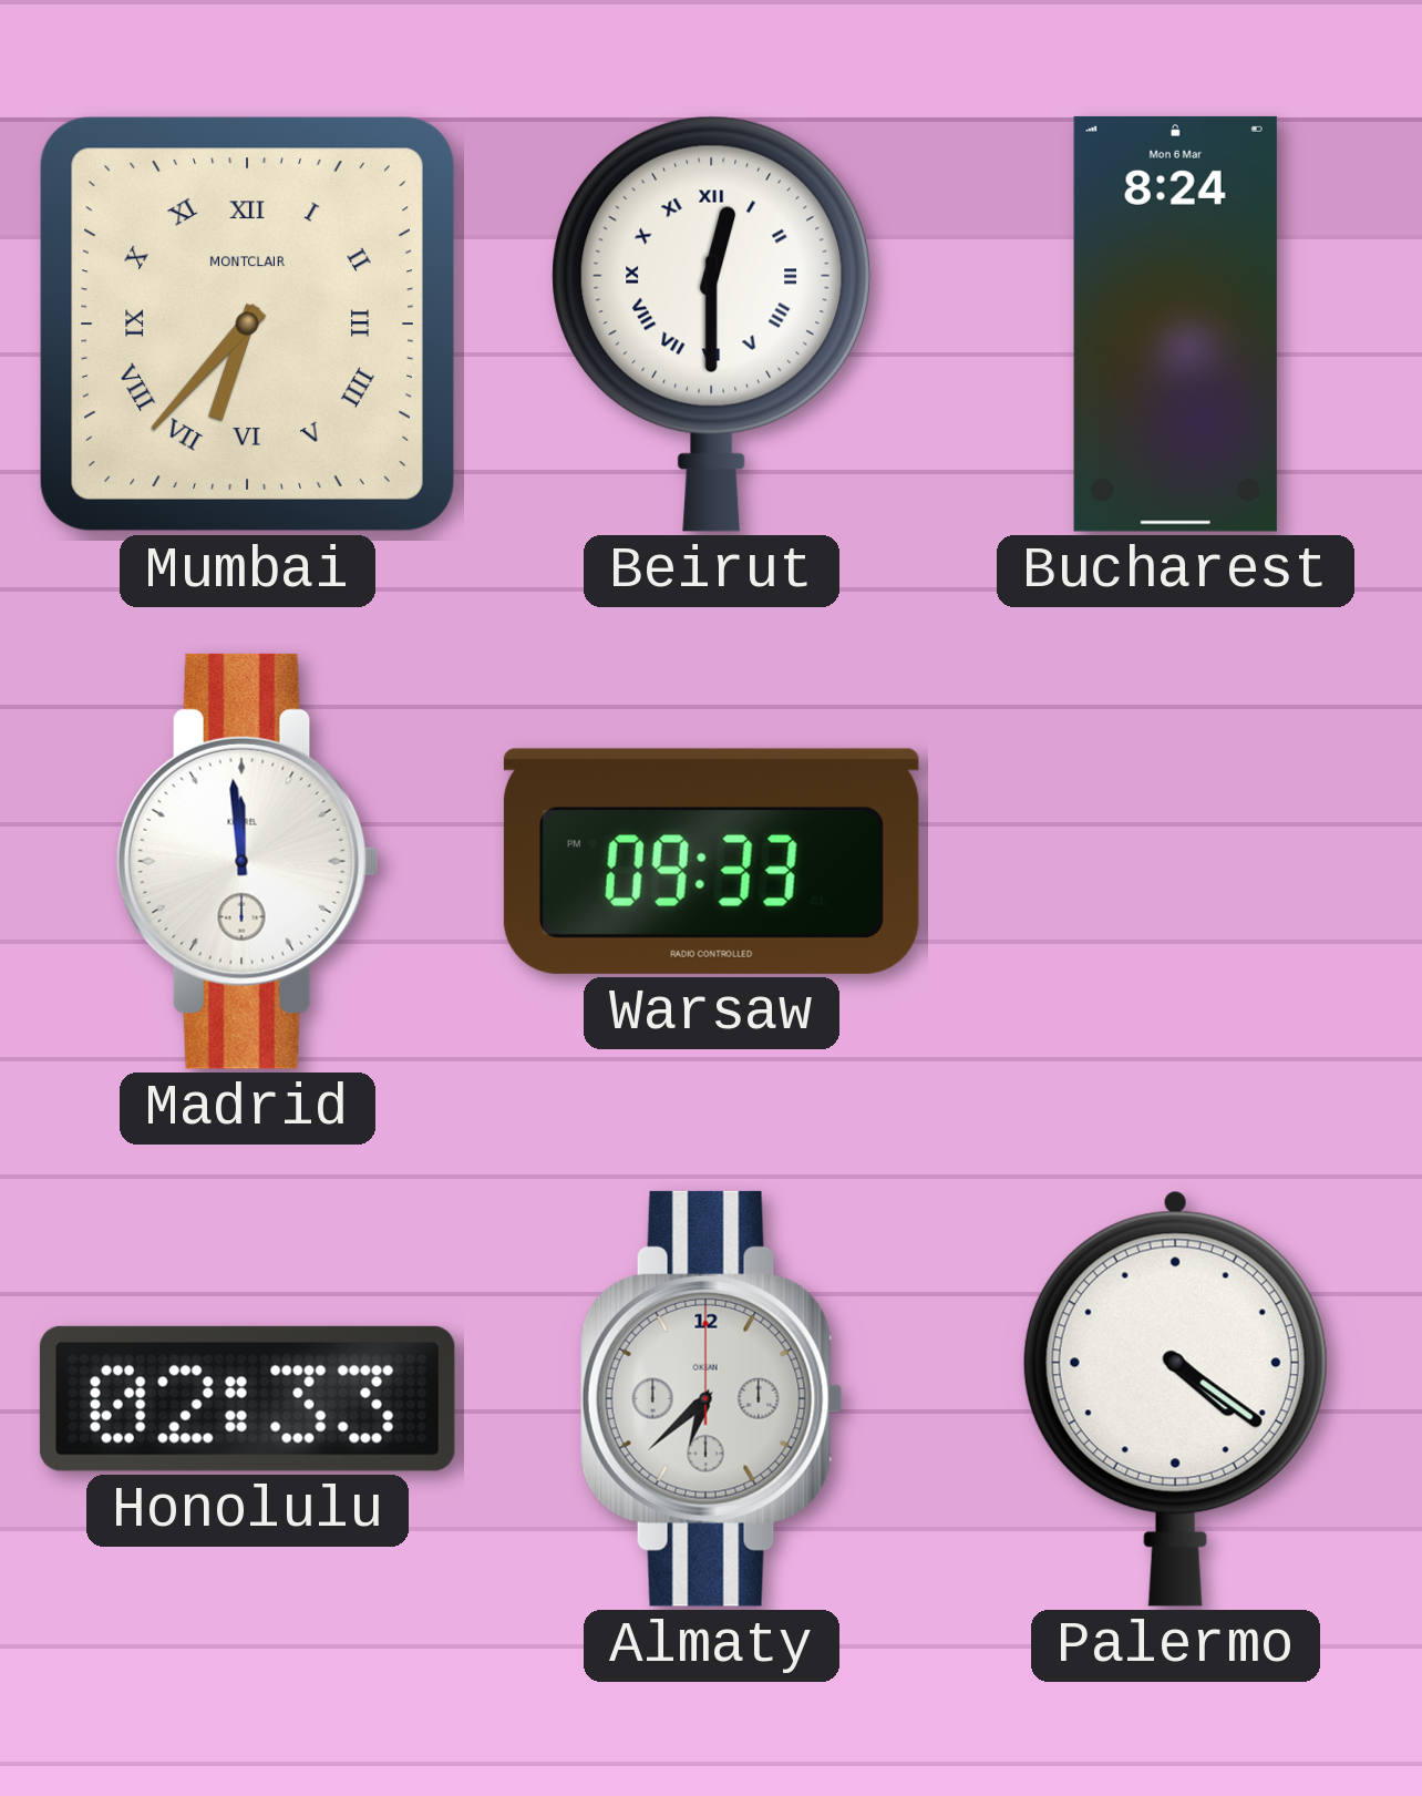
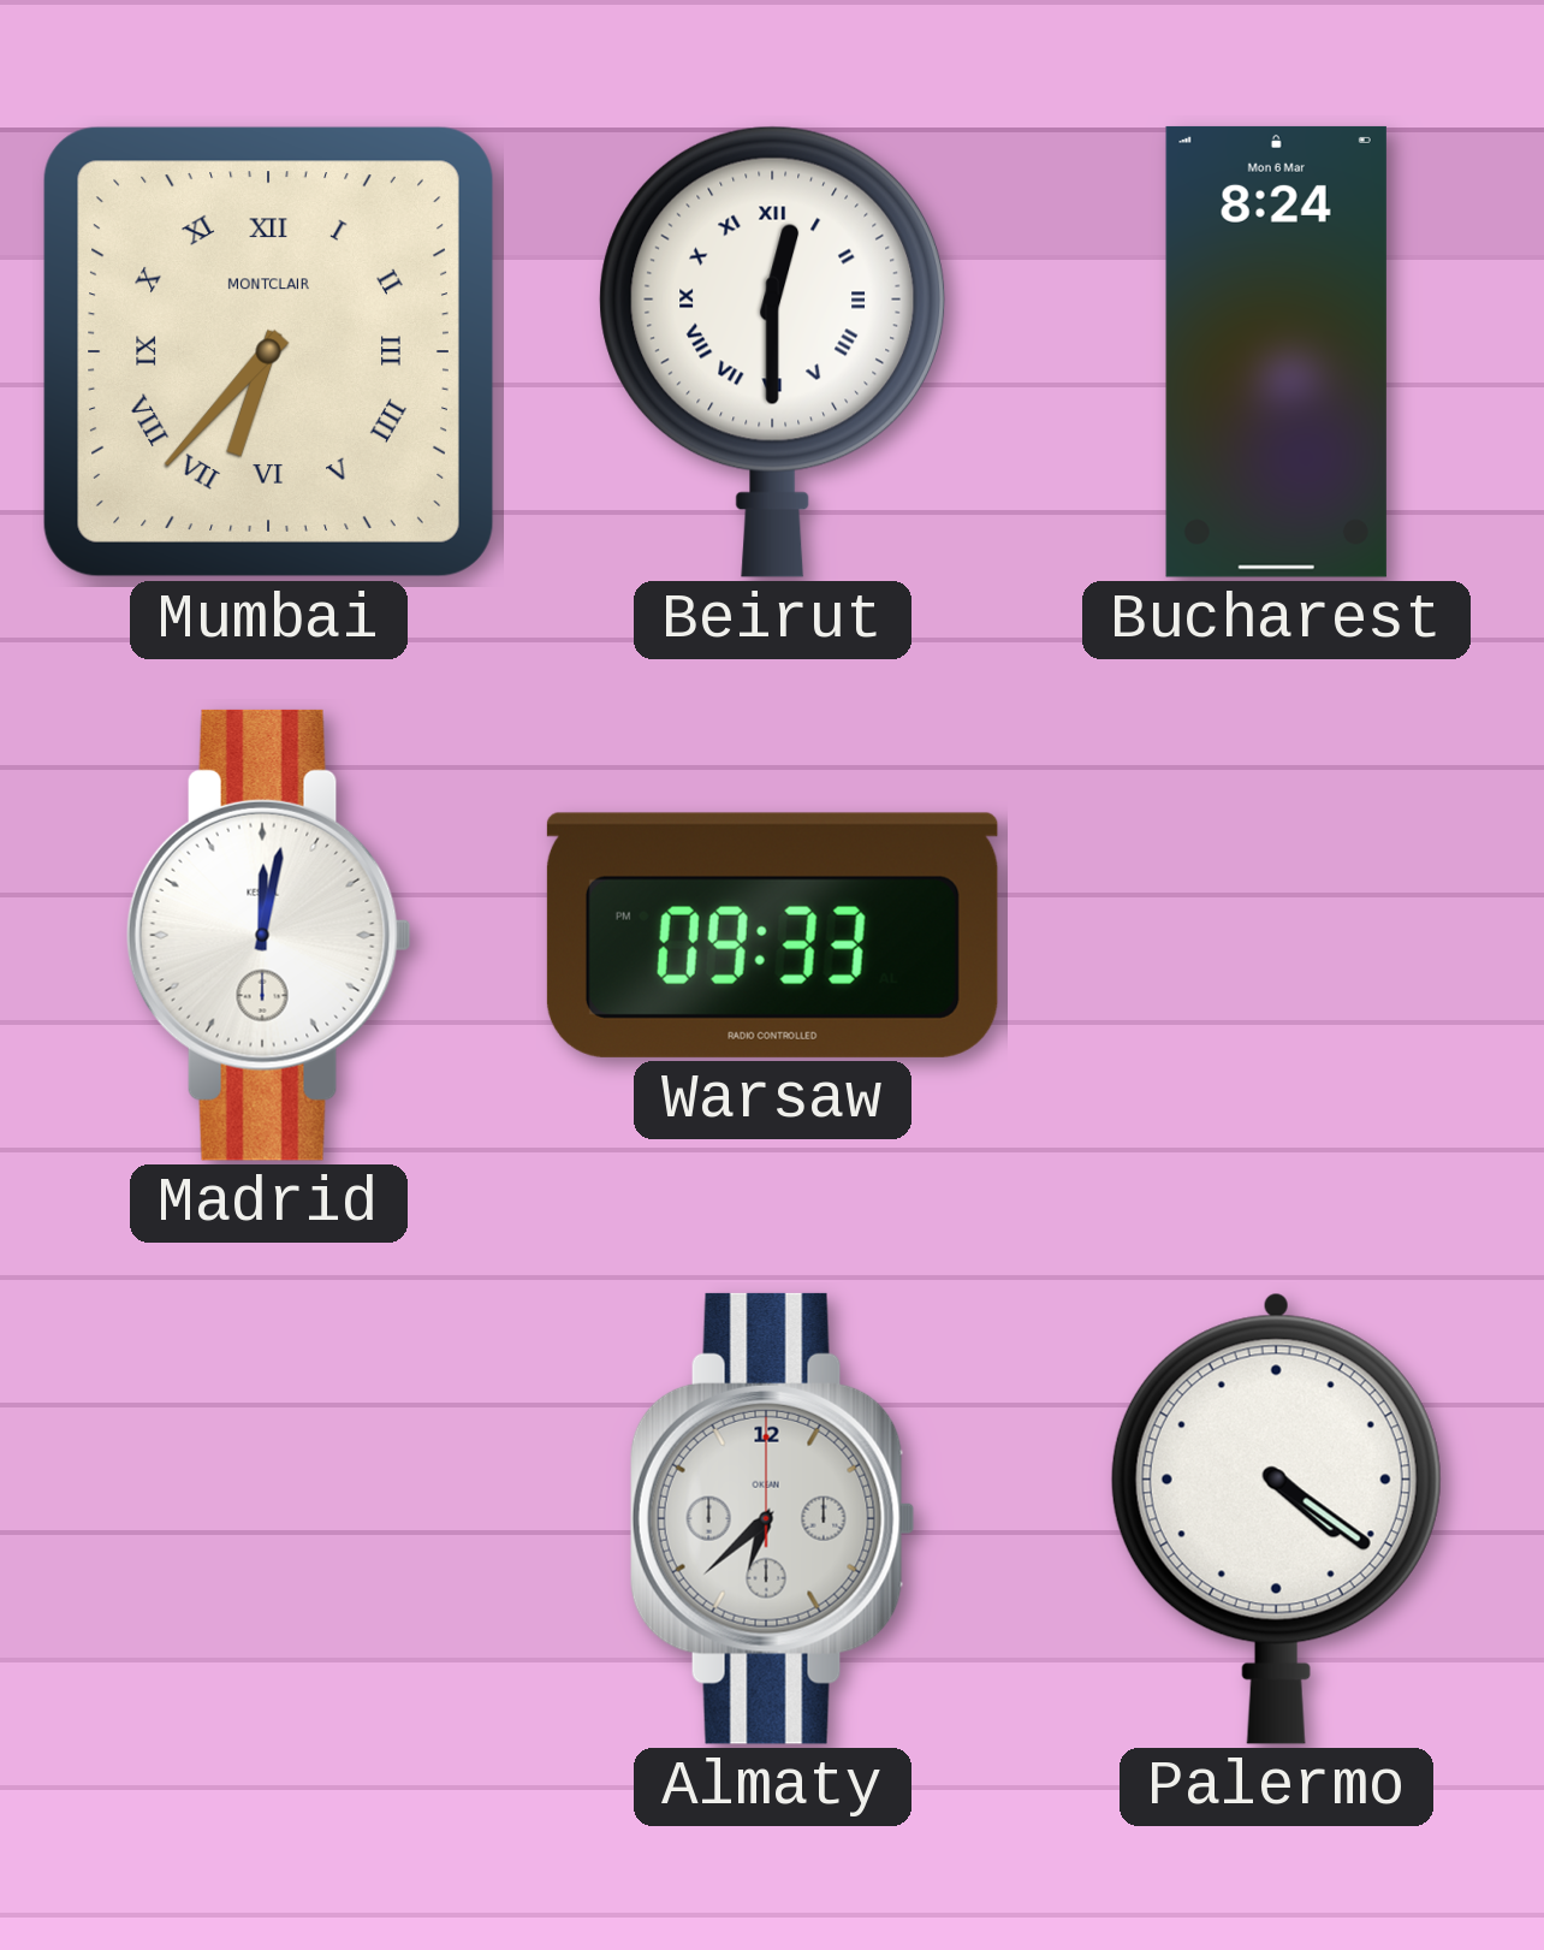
Madrid: 11:59 -> 12:02 (268, 935)
Honolulu: 02:33 -> none (247, 1398)
